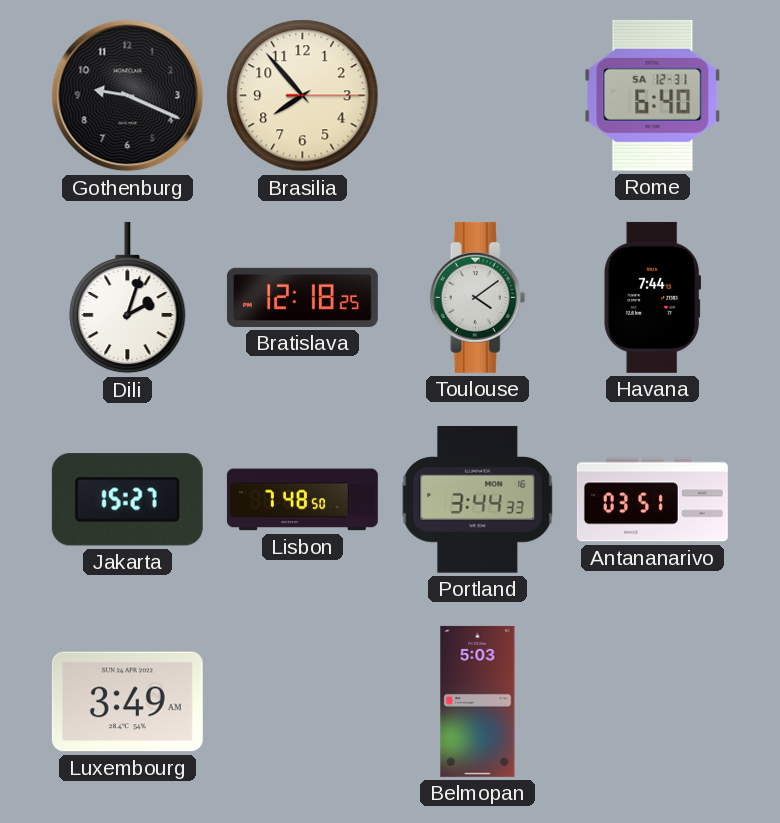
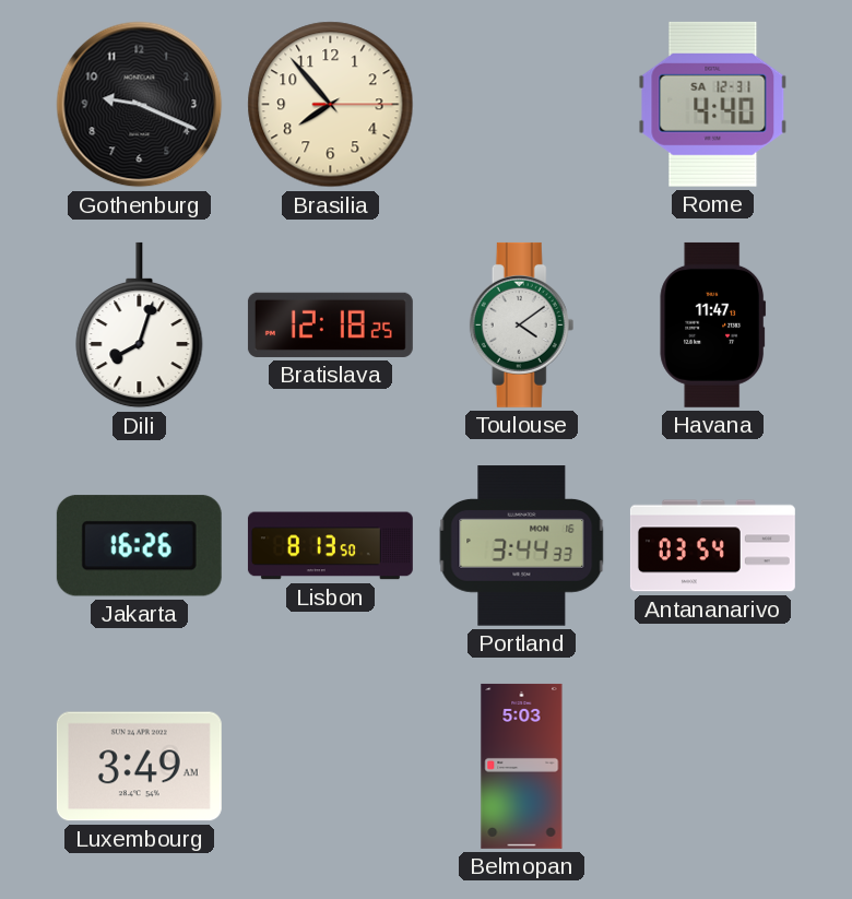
Rome: 6:40 -> 4:40 (713, 104)
Dili: 2:03 -> 8:03 (140, 326)
Havana: 7:44 -> 11:47 (713, 324)
Jakarta: 15:27 -> 16:26 (139, 546)
Lisbon: 7:48 -> 8:13 (330, 546)
Antananarivo: 03:51 -> 03:54 (712, 546)
